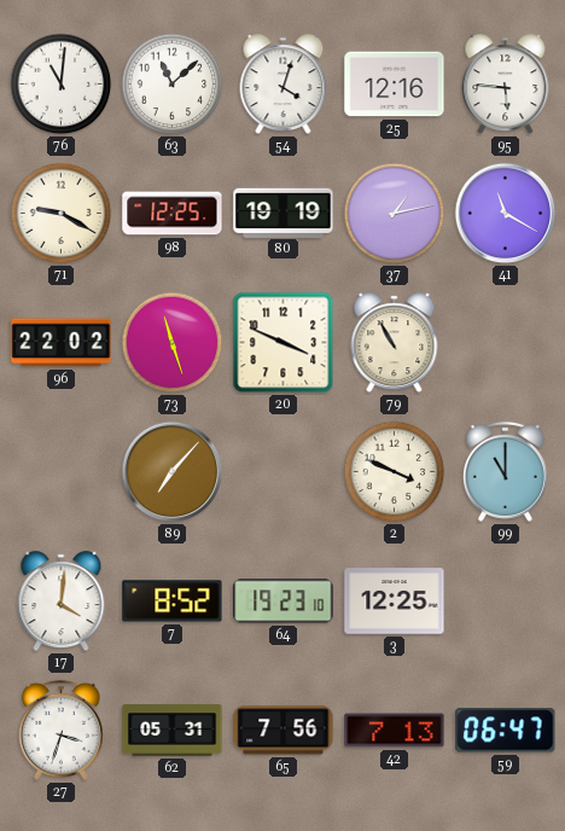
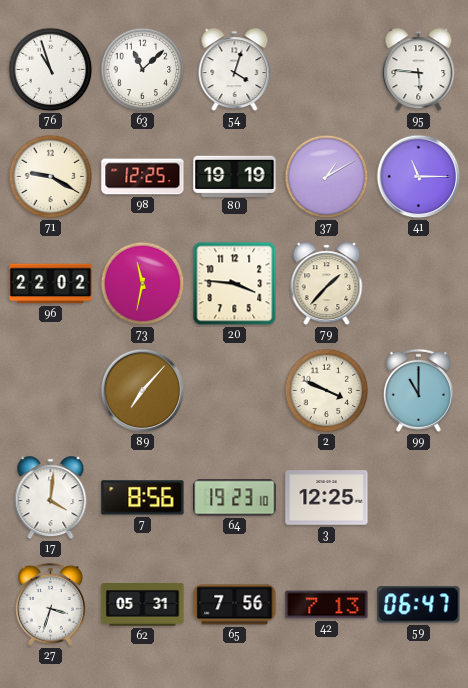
76: 11:01 -> 10:57 (51, 70)
25: 12:16 -> none (395, 85)
37: 1:13 -> 1:10 (327, 177)
41: 11:20 -> 11:15 (419, 177)
73: 11:27 -> 11:32 (143, 284)
20: 3:49 -> 3:46 (235, 284)
79: 10:55 -> 1:37 (327, 284)
7: 8:52 -> 8:56 (143, 498)
